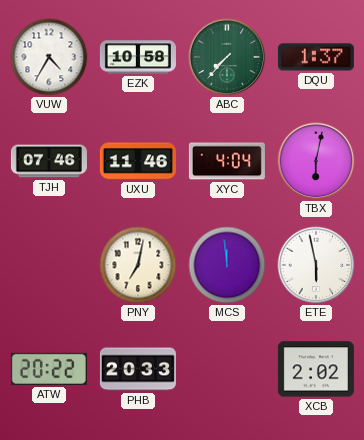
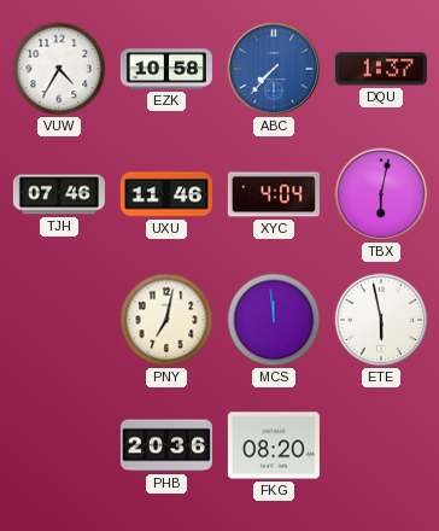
ABC dial: green -> blue (274, 69)
ATW: 20:22 -> none (49, 369)
PHB: 20:33 -> 20:36 (166, 445)
FKG: none -> 08:20 (274, 445)
XCB: 2:02 -> none (316, 369)
